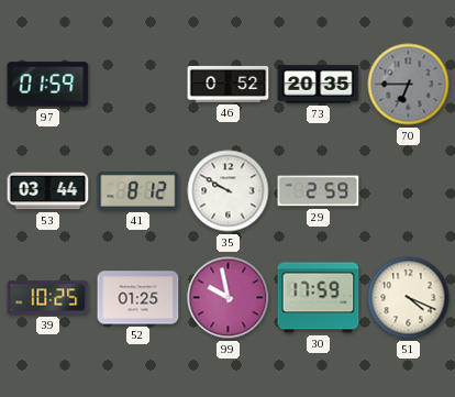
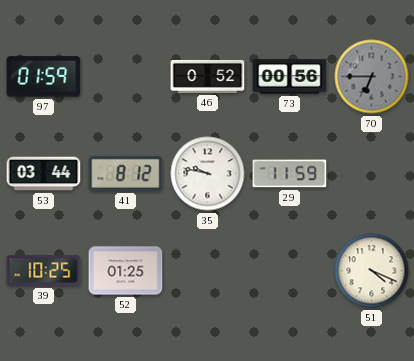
73: 20:35 -> 00:56 (290, 77)
35: 9:50 -> 9:47 (208, 174)
29: 2:59 -> 11:59 (290, 174)
99: 9:58 -> none (229, 298)
30: 17:59 -> none (319, 298)
